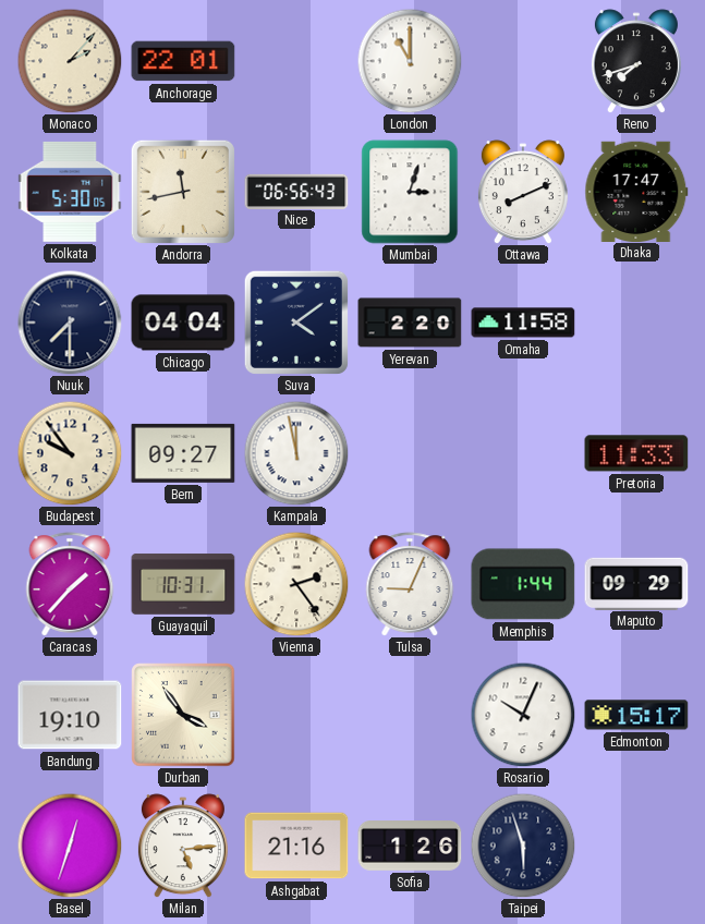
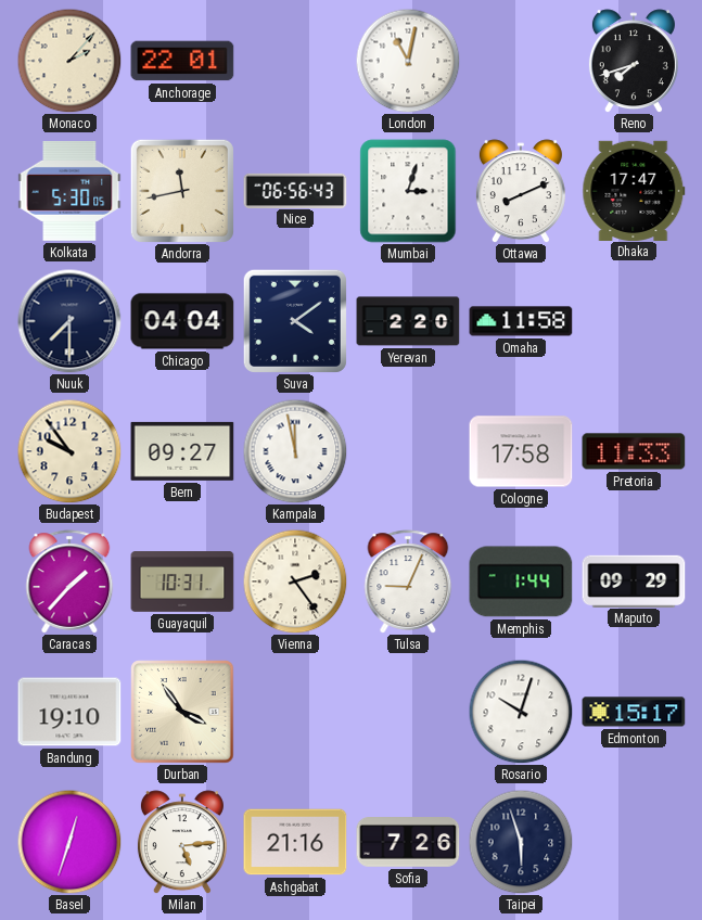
London: 11:00 -> 11:02 (408, 61)
Cologne: none -> 17:58 (521, 451)
Rosario: 10:04 -> 10:03 (521, 712)
Sofia: 1:26 -> 7:26 (408, 843)
